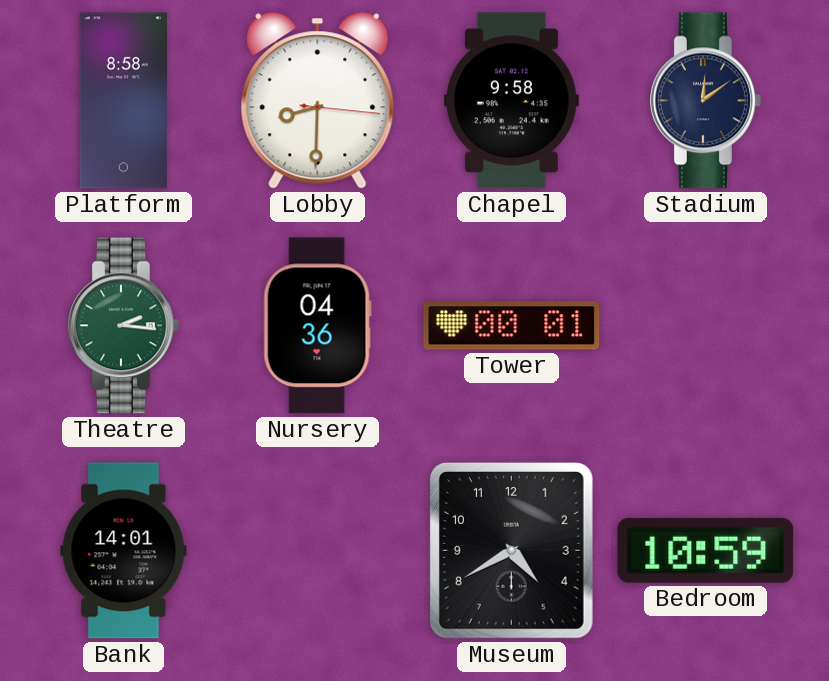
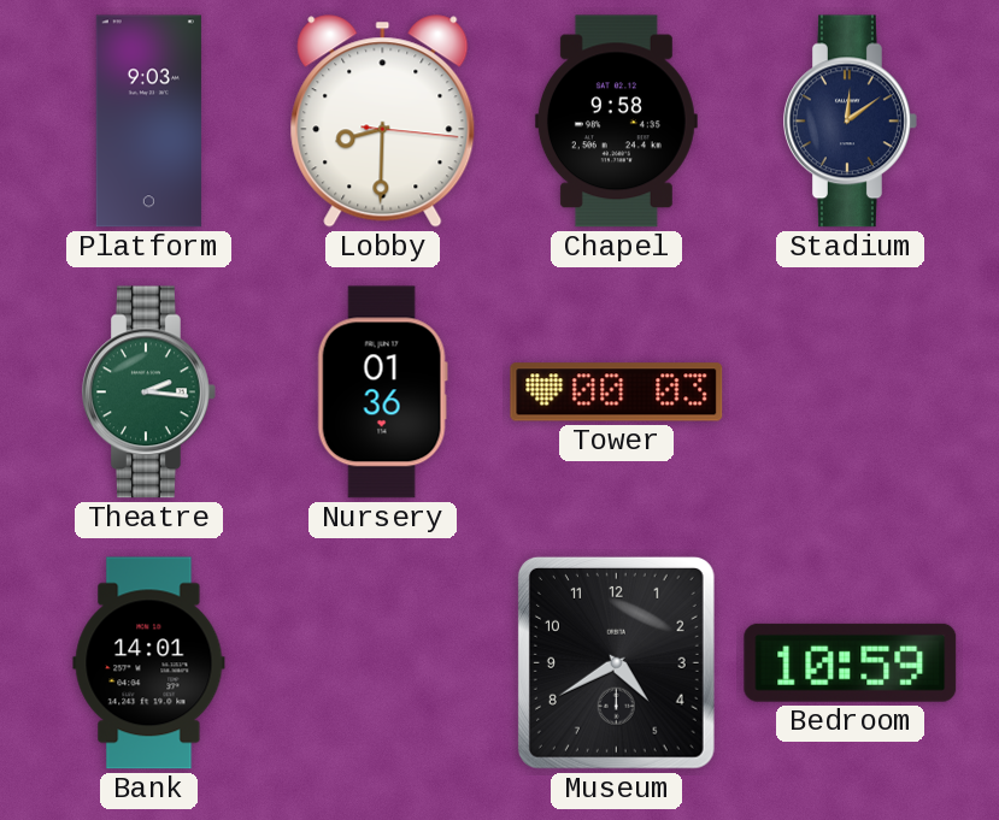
Platform: 8:58 -> 9:03 (148, 122)
Nursery: 04:36 -> 01:36 (382, 393)
Tower: 00:01 -> 00:03 (617, 393)
